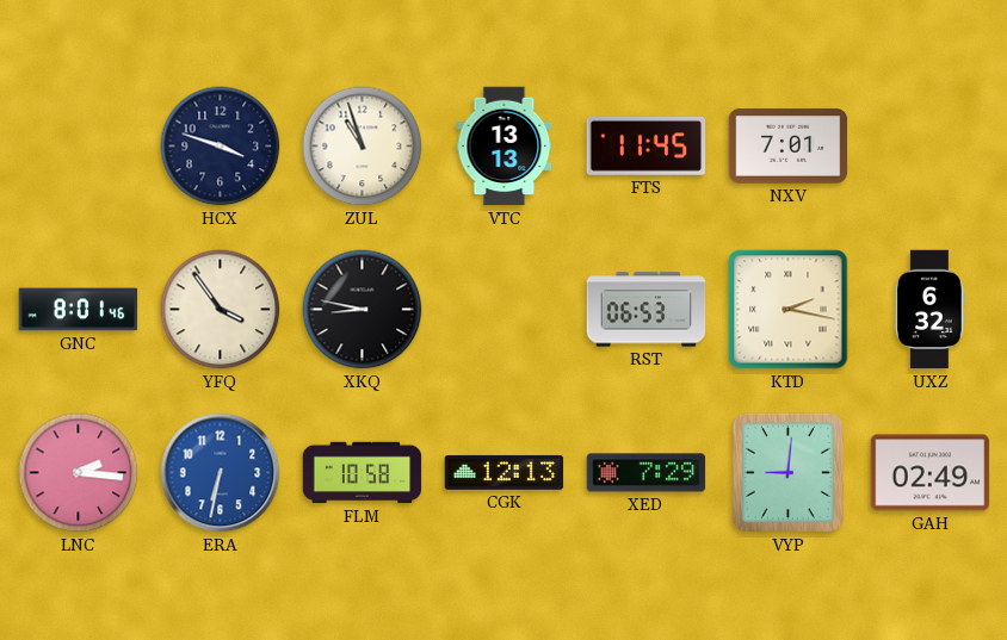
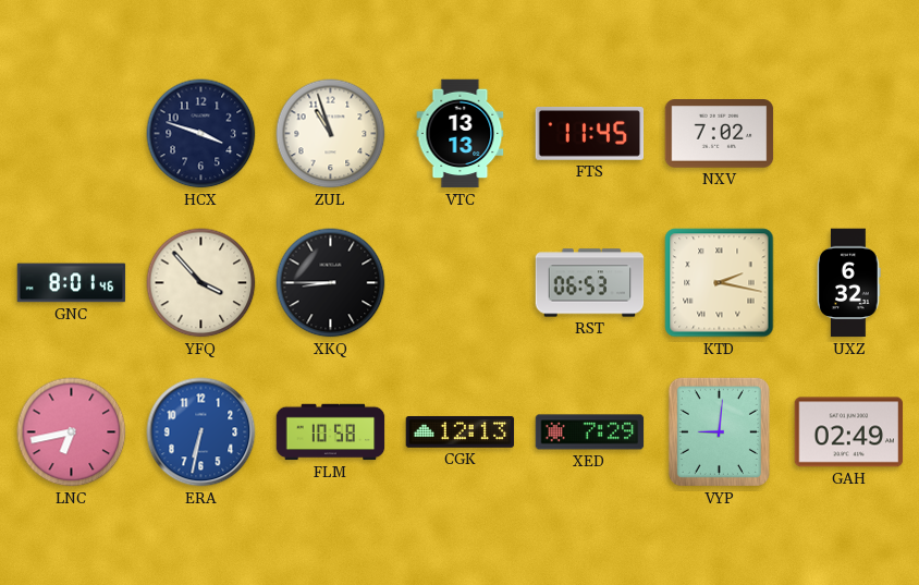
NXV: 7:01 -> 7:02 (720, 134)
YFQ: 3:54 -> 3:53 (201, 283)
XKQ: 8:47 -> 8:45 (331, 283)
LNC: 2:16 -> 6:43 (72, 432)
